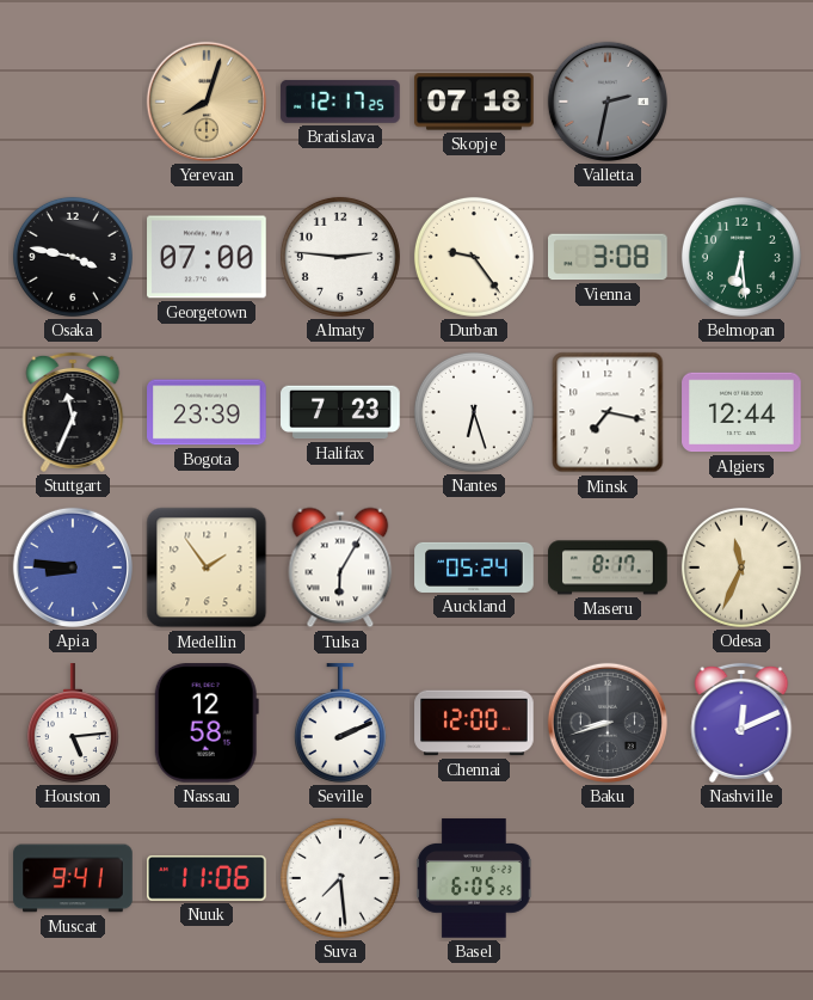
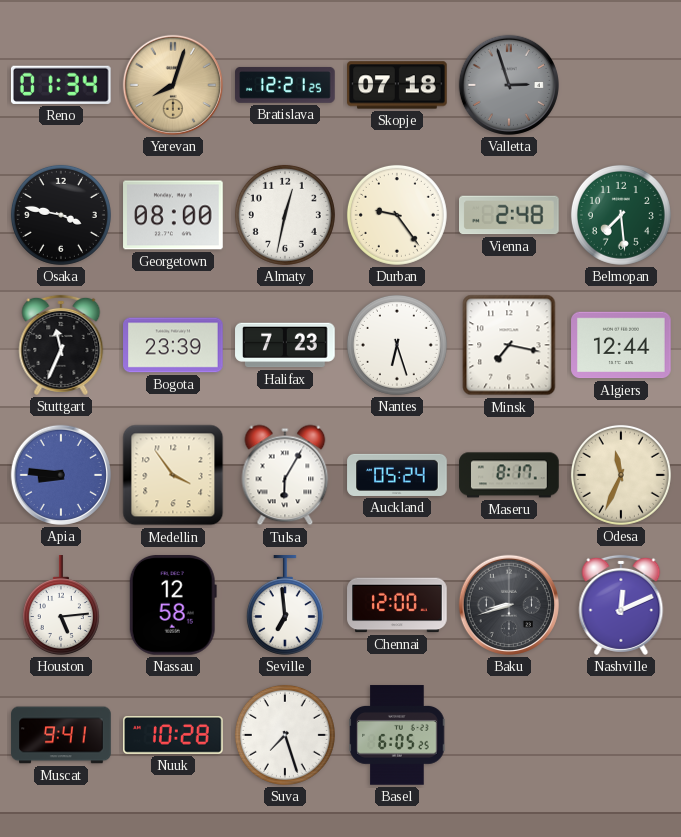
Reno: none -> 01:34 (61, 85)
Bratislava: 12:17 -> 12:21 (285, 85)
Valletta: 2:32 -> 2:57 (509, 85)
Georgetown: 07:00 -> 08:00 (173, 215)
Almaty: 2:46 -> 12:32 (285, 215)
Vienna: 3:08 -> 2:48 (510, 215)
Belmopan: 6:29 -> 7:29 (621, 215)
Medellin: 1:54 -> 3:54 (173, 475)
Seville: 2:11 -> 6:59 (285, 605)
Nuuk: 11:06 -> 10:28 (174, 735)
Suva: 7:29 -> 7:27 (285, 735)
